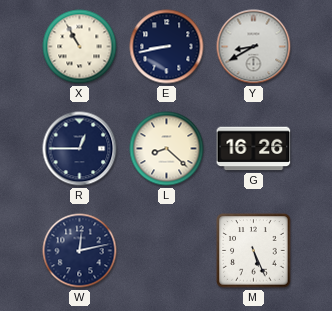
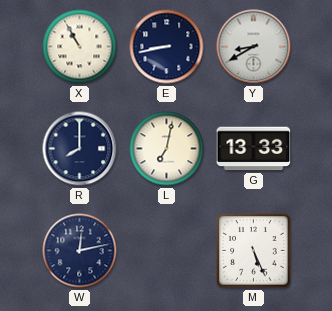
R: 12:45 -> 8:00 (80, 149)
L: 8:22 -> 7:02 (167, 149)
G: 16:26 -> 13:33 (254, 149)
